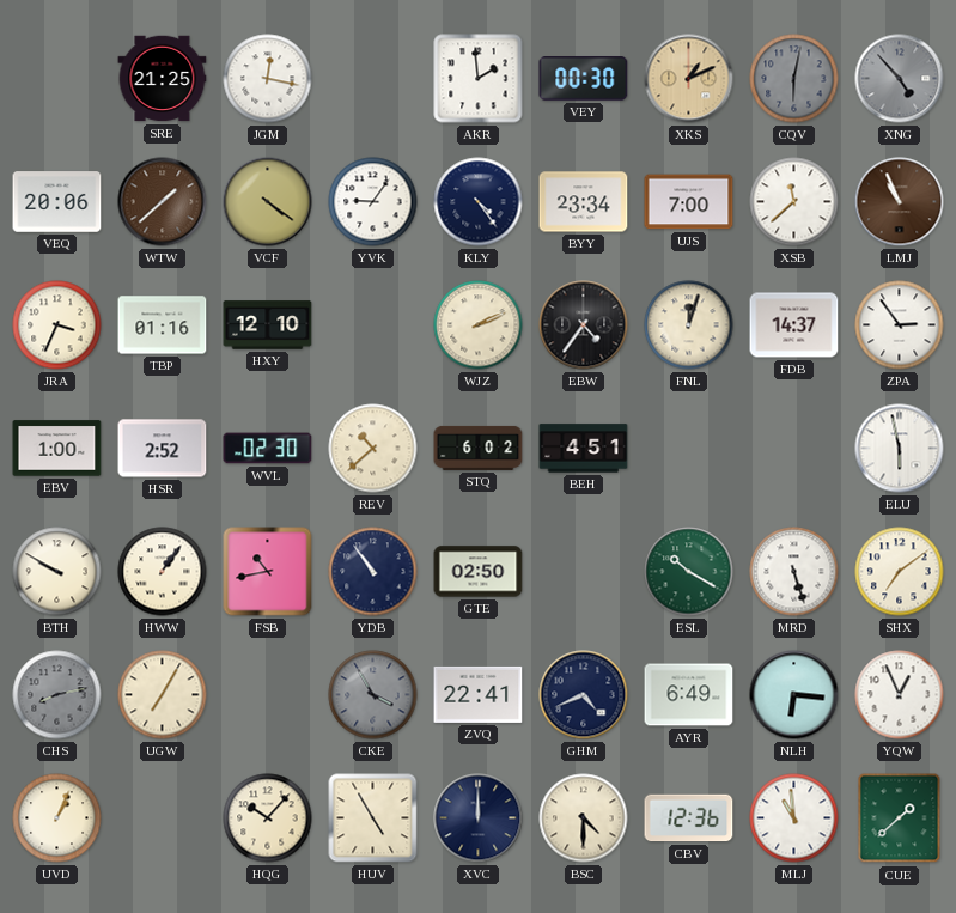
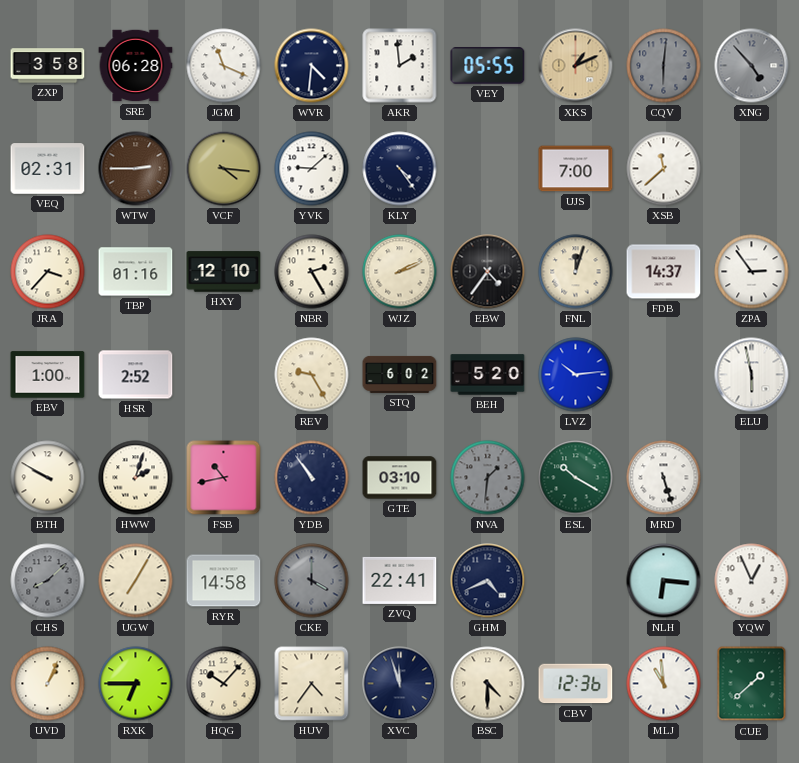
ZXP: none -> 3:58 (48, 66)
SRE: 21:25 -> 06:28 (136, 66)
JGM: 12:17 -> 11:19 (224, 66)
WVR: none -> 4:31 (312, 66)
VEY: 00:30 -> 05:55 (488, 66)
CQV: 6:02 -> 6:01 (664, 66)
VEQ: 20:06 -> 02:31 (48, 169)
WTW: 1:38 -> 2:45 (136, 169)
VCF: 4:21 -> 4:16 (224, 169)
YVK: 9:06 -> 9:08 (312, 169)
BYY: 23:34 -> none (584, 202)
LMJ: 10:56 -> none (900, 202)
JRA: 3:34 -> 3:37 (48, 272)
NBR: none -> 2:25 (312, 272)
WVL: 02:30 -> none (268, 449)
REV: 10:38 -> 9:25 (312, 375)
BEH: 4:51 -> 5:20 (488, 375)
LVZ: none -> 10:14 (576, 375)
HWW: 1:06 -> 2:03 (136, 478)
GTE: 02:50 -> 03:10 (400, 478)
NVA: none -> 1:31 (488, 478)
SHX: 7:09 -> none (900, 572)
CHS: 8:13 -> 8:08 (48, 581)
RYR: none -> 14:58 (224, 581)
CKE: 3:55 -> 4:00 (312, 581)
AYR: 6:49 -> none (689, 695)
RXK: none -> 6:45 (136, 684)
HUV: 4:55 -> 4:36 (312, 684)
XVC: 12:00 -> 11:57 (400, 684)
